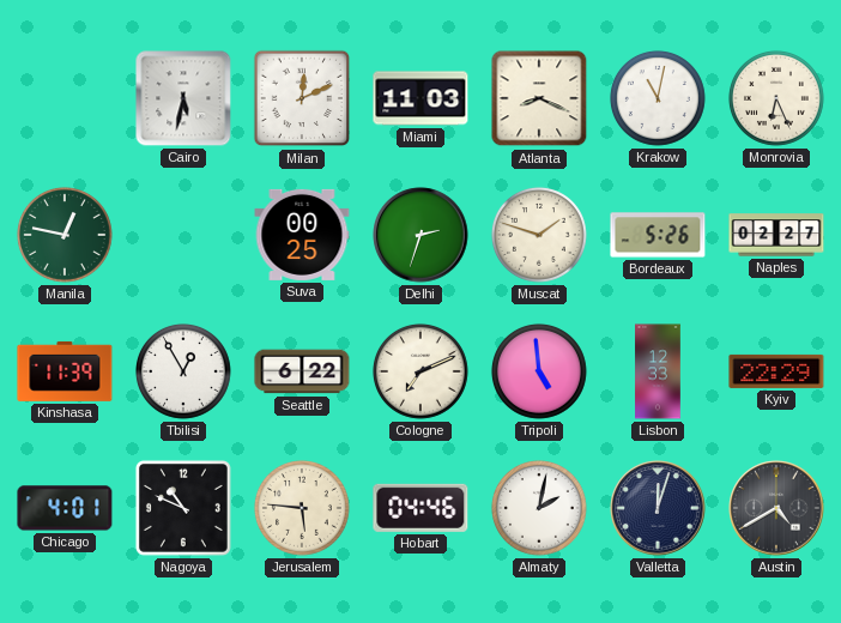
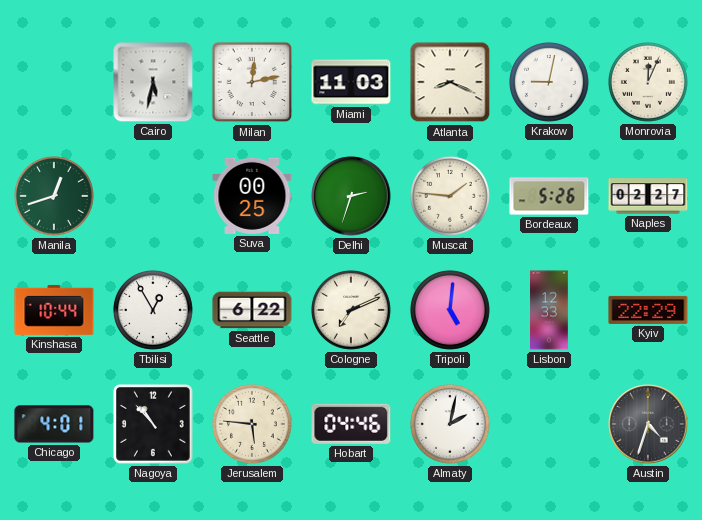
Milan: 12:11 -> 12:13 (252, 82)
Krakow: 11:02 -> 9:02 (549, 82)
Monrovia: 6:26 -> 12:04 (648, 82)
Manila: 12:47 -> 12:42 (54, 196)
Muscat: 1:48 -> 1:46 (450, 196)
Kinshasa: 11:39 -> 10:44 (54, 310)
Tripoli: 4:59 -> 5:01 (450, 310)
Nagoya: 10:49 -> 10:53 (153, 424)
Valletta: 12:03 -> none (658, 508)
Austin: 4:40 -> 4:33 (648, 424)
